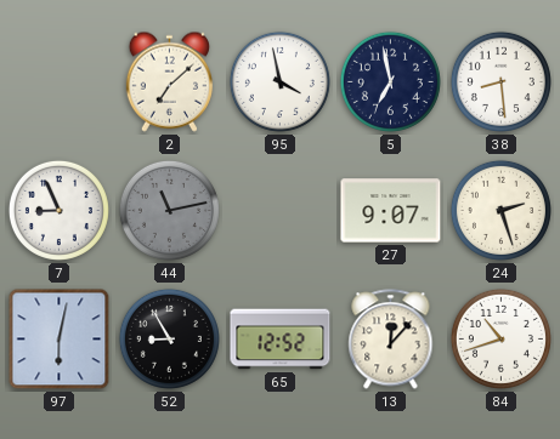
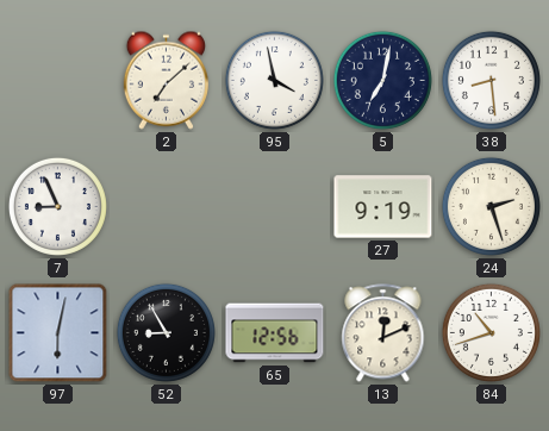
5: 6:58 -> 7:02 (382, 80)
44: 11:13 -> none (169, 210)
27: 9:07 -> 9:19 (383, 207)
65: 12:52 -> 12:56 (275, 333)
13: 12:07 -> 12:11 (383, 333)
